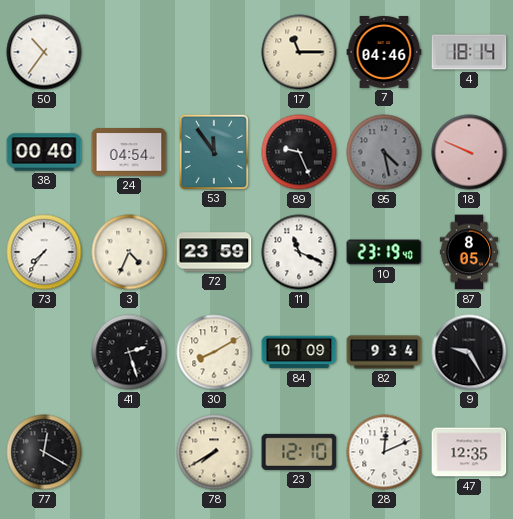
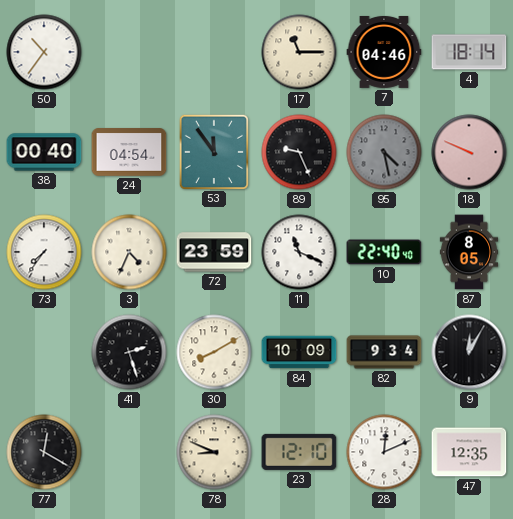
10: 23:19 -> 22:40 (384, 252)
9: 9:25 -> 12:05 (469, 352)
78: 7:40 -> 8:49 (214, 452)
